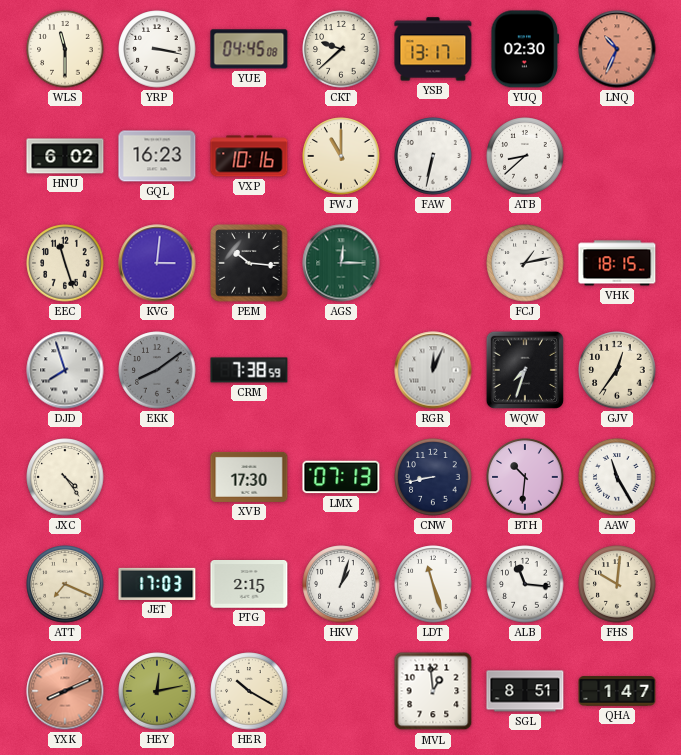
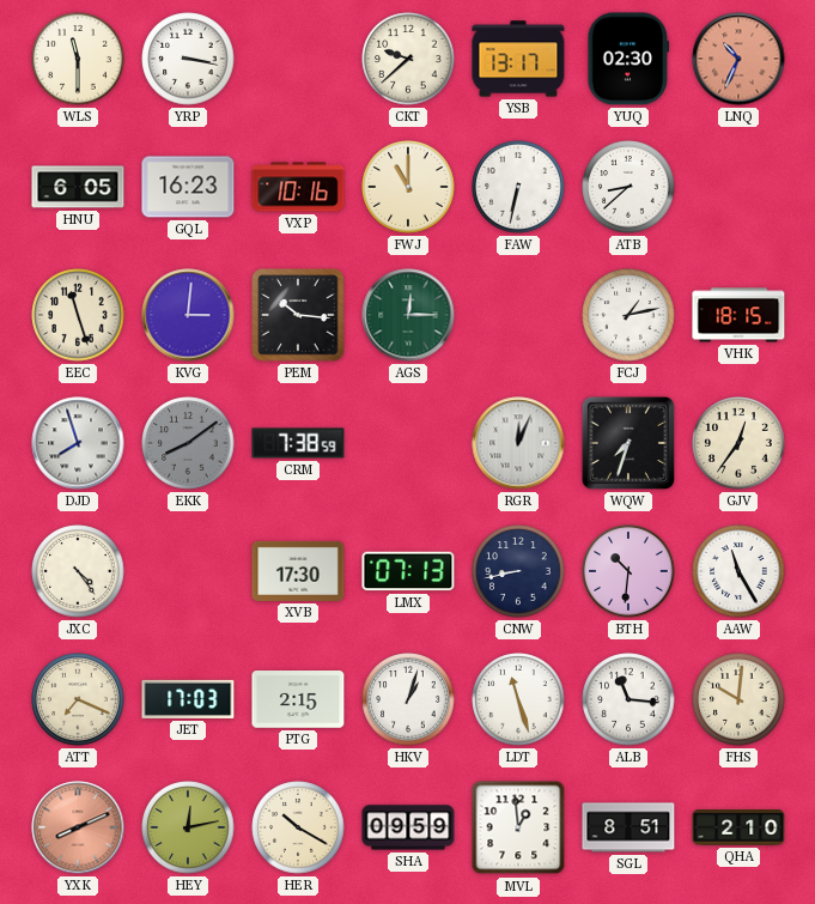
YUE: 04:45 -> none (249, 49)
HNU: 6:02 -> 6:05 (78, 187)
SHA: none -> 09:59 (408, 827)
QHA: 1:47 -> 2:10 (738, 827)
